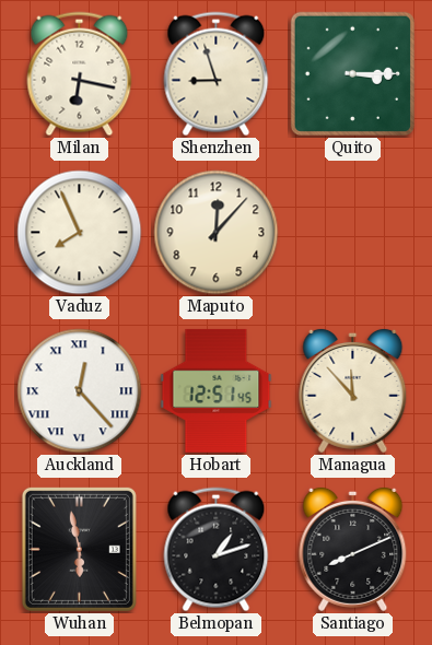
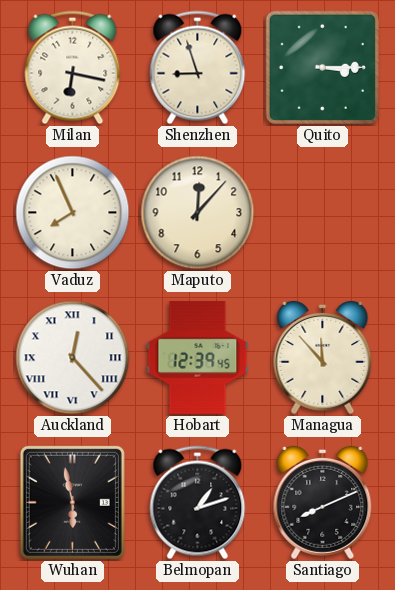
Hobart: 12:51 -> 12:39 (198, 357)
